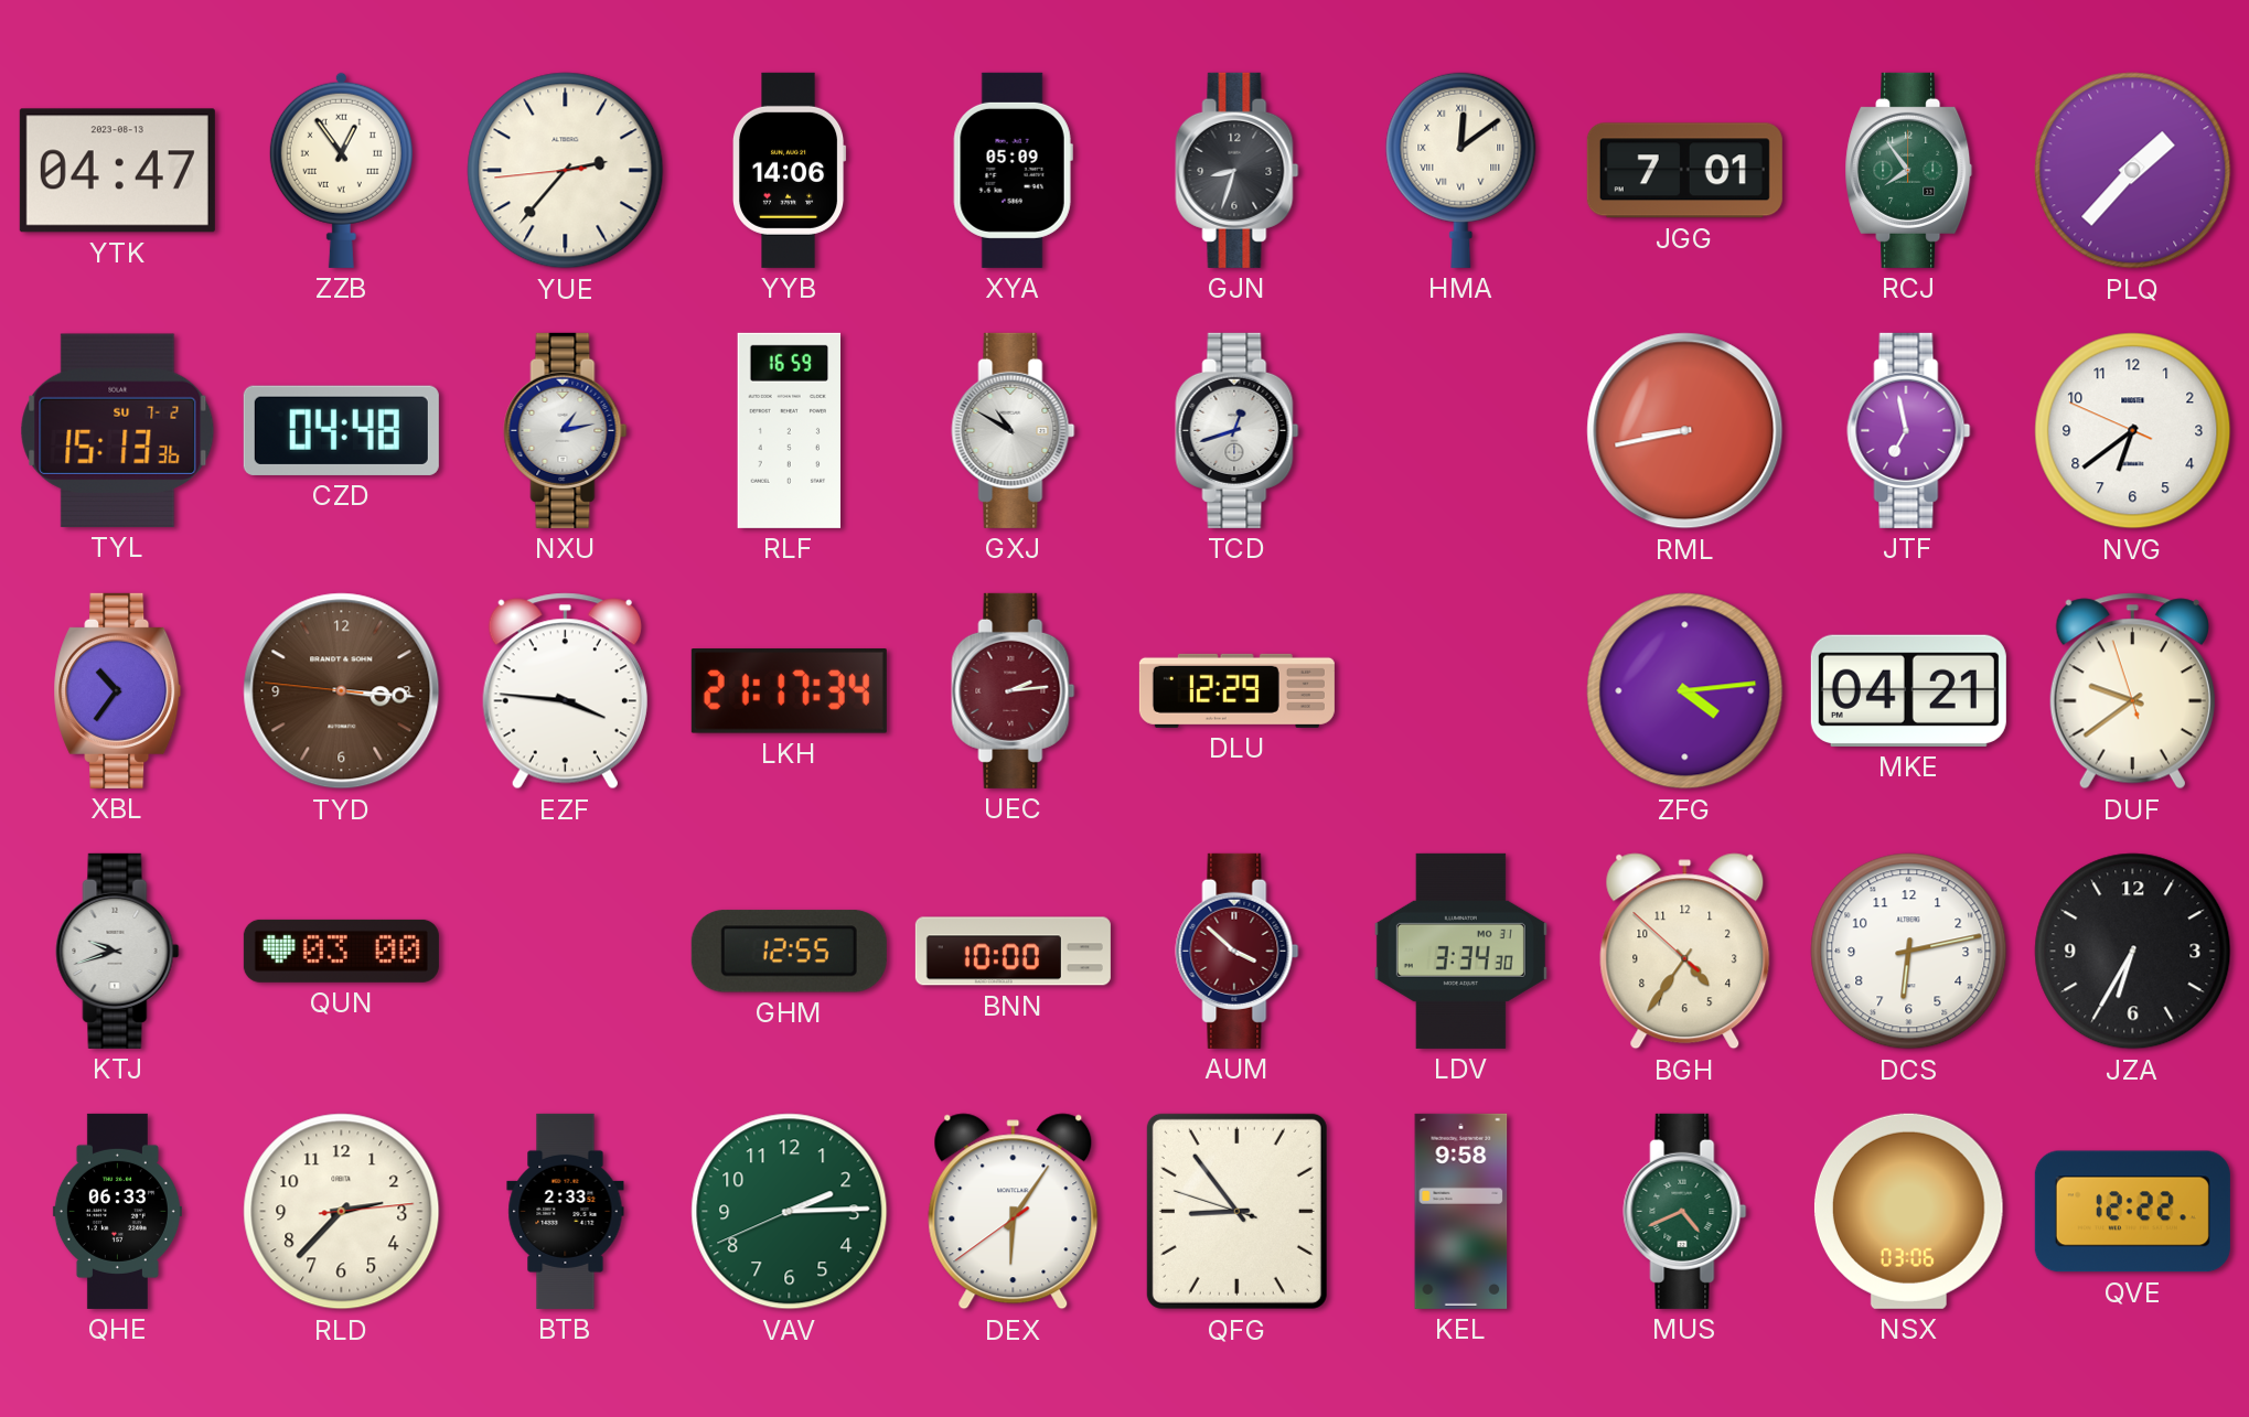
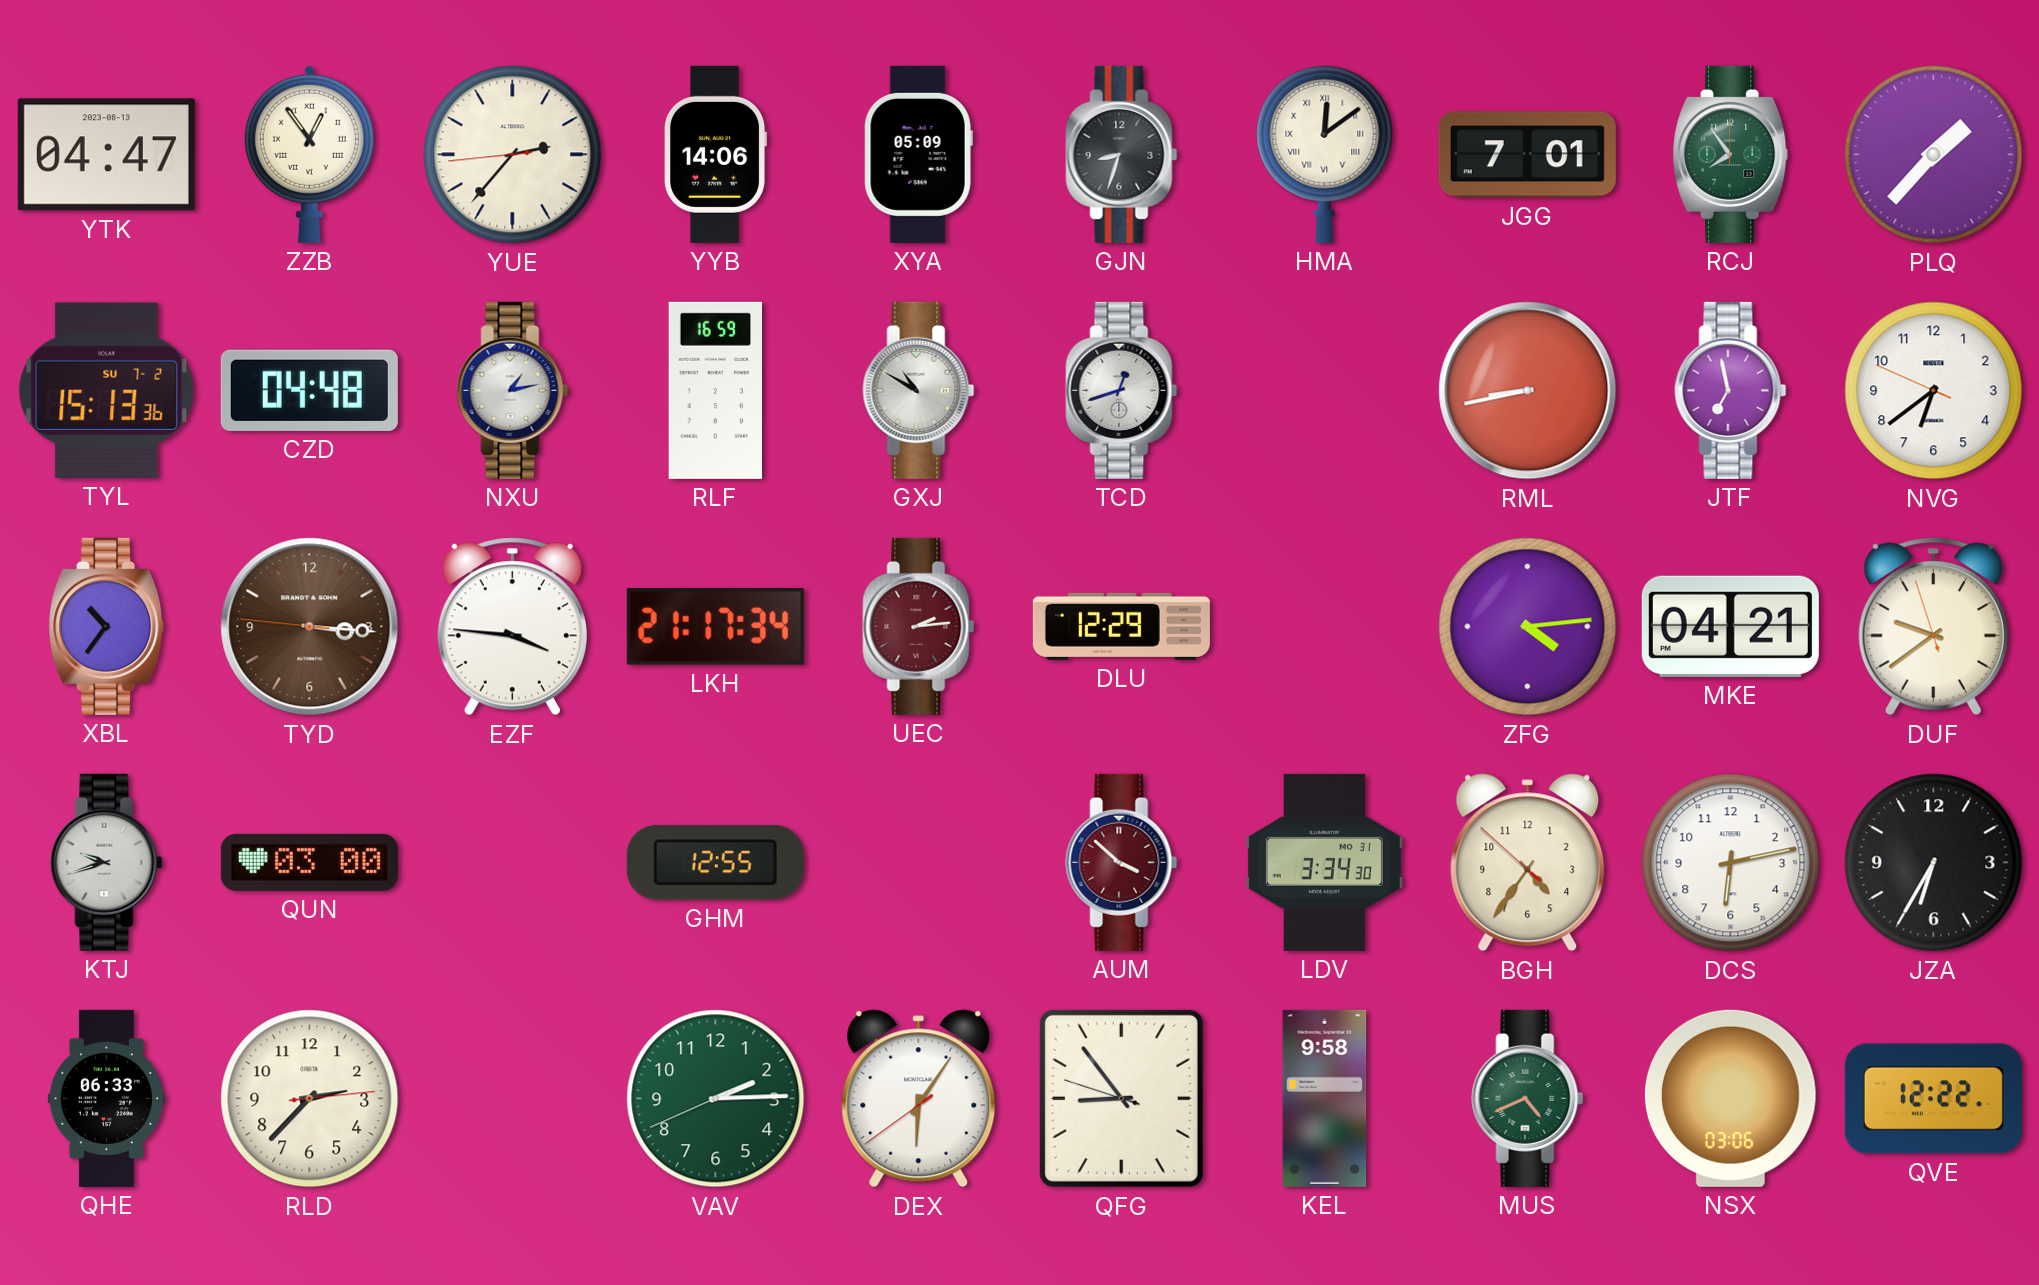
BNN: 10:00 -> none (1013, 952)
BTB: 2:33 -> none (566, 1211)
